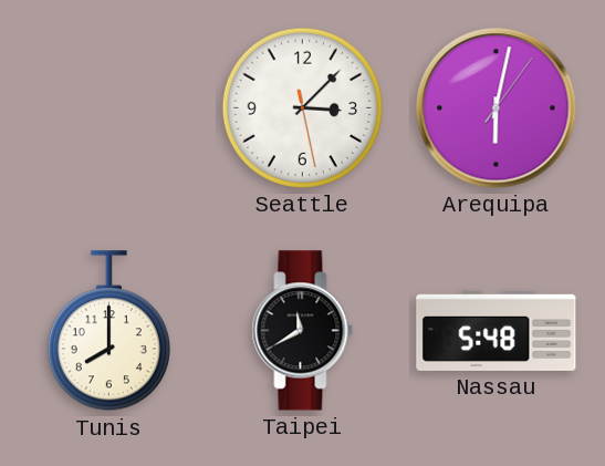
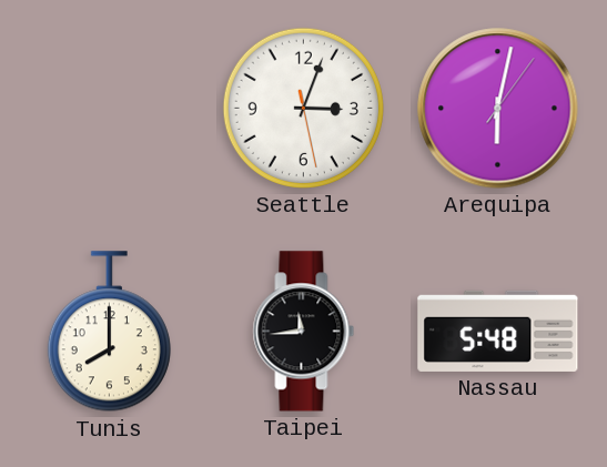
Seattle: 3:07 -> 3:03 (303, 108)
Taipei: 11:40 -> 11:44 (304, 332)
